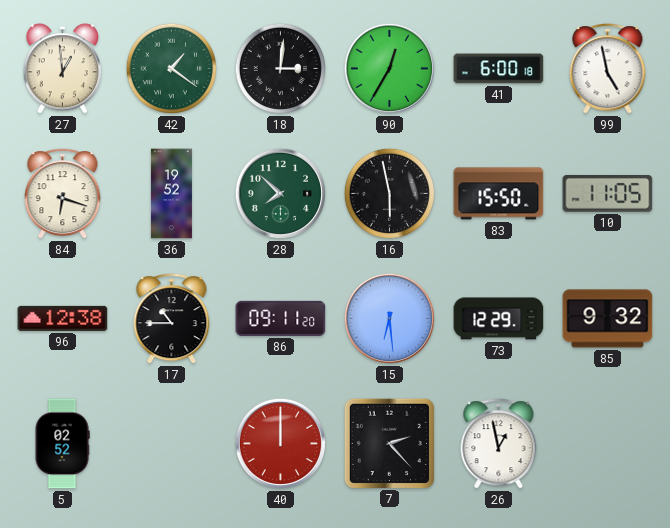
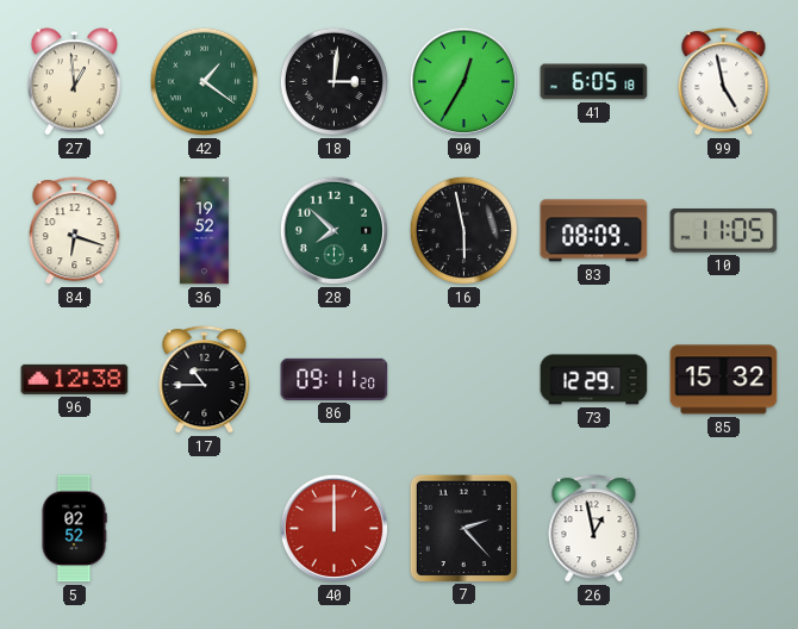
41: 6:00 -> 6:05 (594, 82)
83: 15:50 -> 08:09 (594, 231)
15: 6:29 -> none (389, 318)
85: 9:32 -> 15:32 (724, 380)
